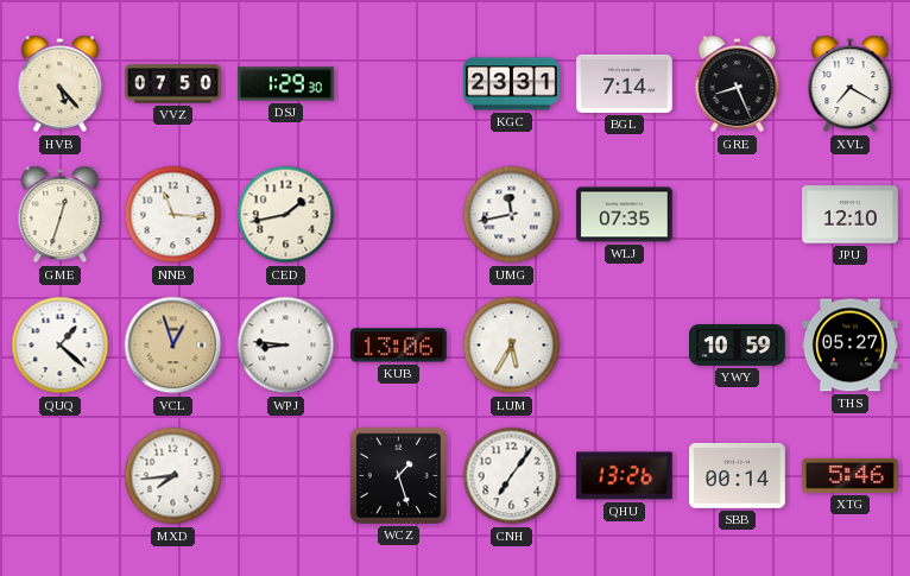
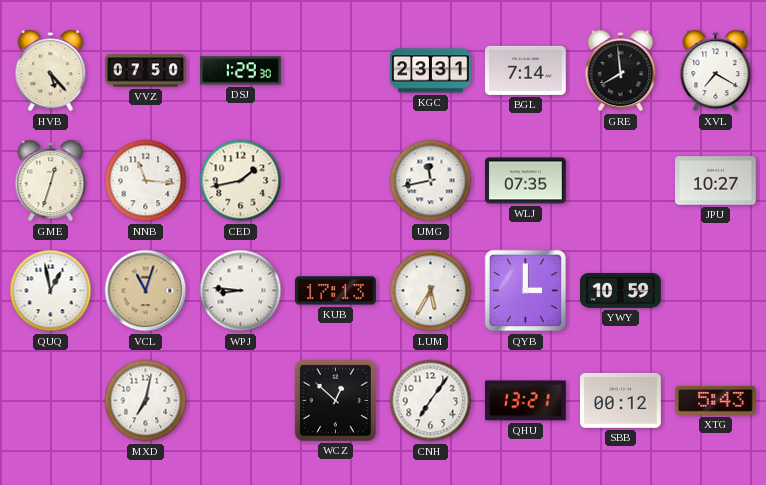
GRE: 8:26 -> 7:59 (621, 71)
JPU: 12:10 -> 10:27 (716, 181)
QUQ: 1:22 -> 12:58 (51, 291)
VCL: 12:57 -> 11:03 (146, 291)
KUB: 13:06 -> 17:13 (336, 291)
QYB: none -> 3:00 (526, 291)
THS: 05:27 -> none (851, 346)
MXD: 7:44 -> 7:02 (146, 401)
WCZ: 1:27 -> 12:52 (335, 400)
QHU: 13:26 -> 13:21 (525, 401)
SBB: 00:14 -> 00:12 (621, 400)
XTG: 5:46 -> 5:43 (715, 400)
